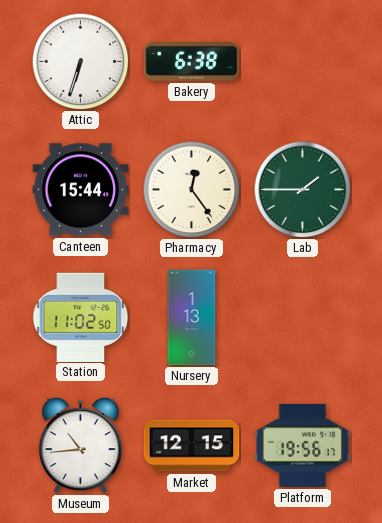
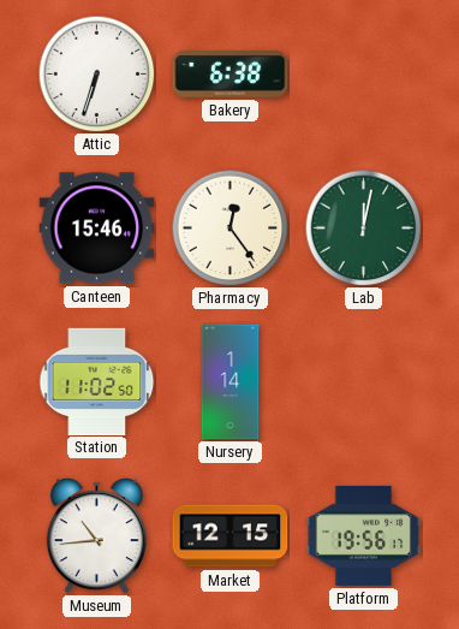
Canteen: 15:44 -> 15:46 (97, 229)
Lab: 1:45 -> 12:02 (363, 227)
Nursery: 1:13 -> 1:14 (231, 382)
